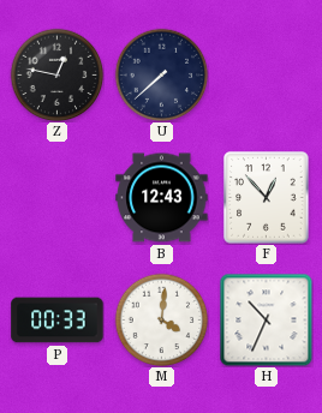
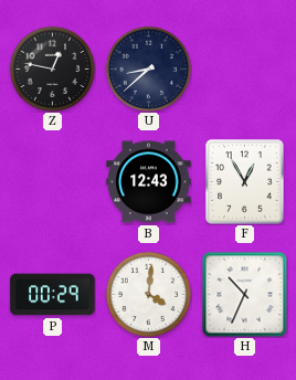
U: 7:38 -> 8:38 (148, 68)
F: 12:53 -> 12:55 (245, 182)
P: 00:33 -> 00:29 (53, 295)
